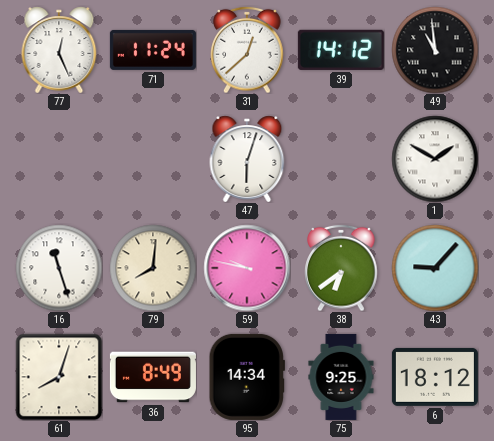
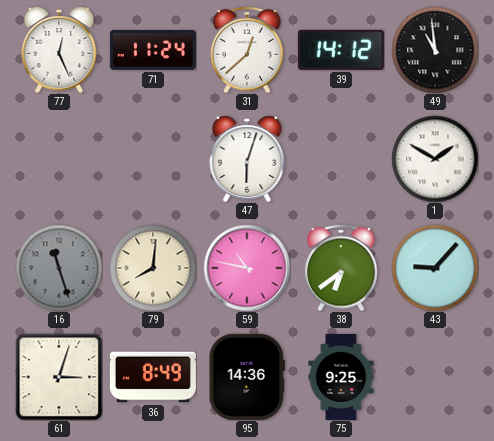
16 dial: white -> grey (59, 268)
59: 9:47 -> 10:47 (247, 268)
61: 8:03 -> 3:03 (59, 377)
95: 14:34 -> 14:36 (247, 377)
6: 18:12 -> none (435, 377)
